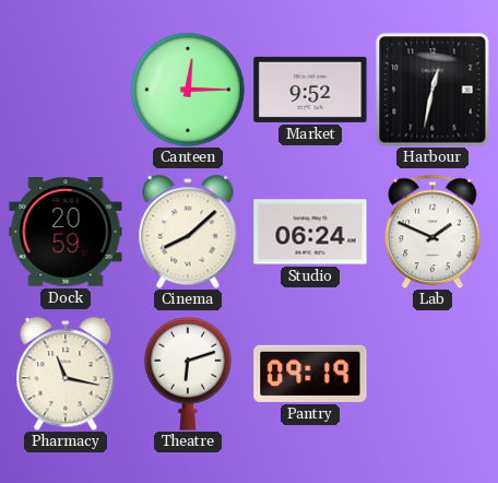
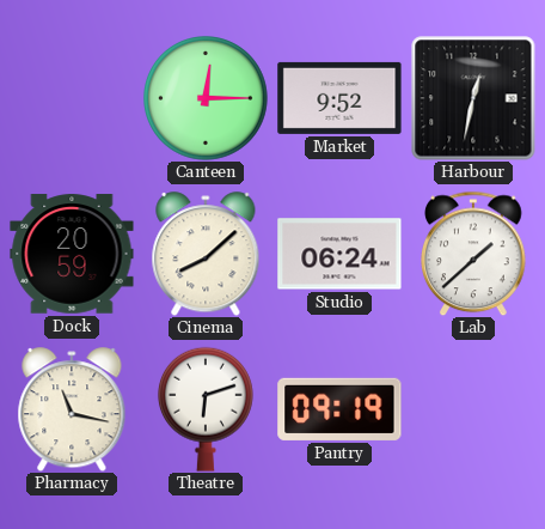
Lab: 1:49 -> 1:38 (474, 254)
